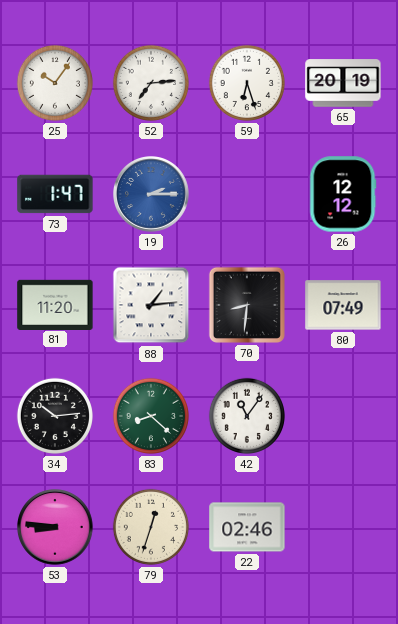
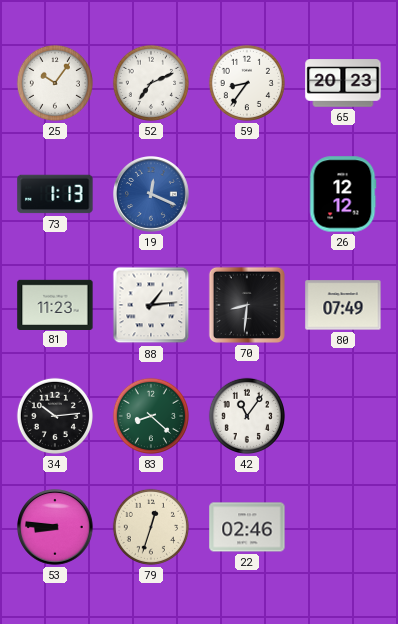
52: 7:14 -> 7:11 (151, 83)
59: 6:27 -> 8:36 (247, 83)
65: 20:19 -> 20:23 (343, 83)
73: 1:47 -> 1:13 (55, 194)
19: 2:15 -> 12:19 (152, 195)
81: 11:20 -> 11:23 (55, 304)
